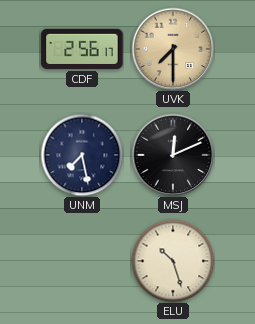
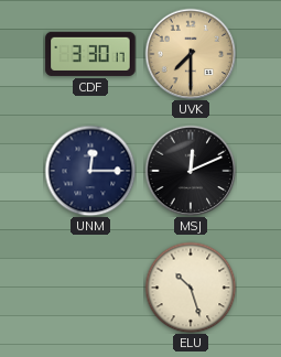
CDF: 2:56 -> 3:30 (90, 54)
UNM: 7:28 -> 12:15 (90, 171)
